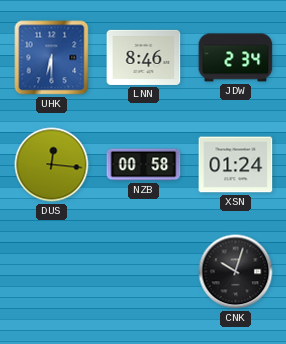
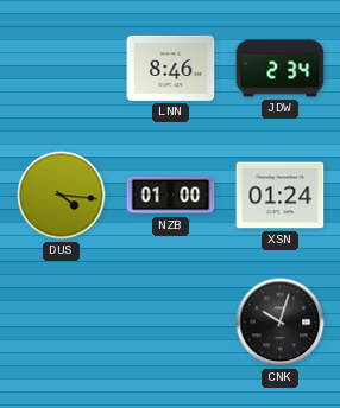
UHK: 6:30 -> none (52, 58)
DUS: 12:16 -> 4:16 (62, 196)
NZB: 00:58 -> 01:00 (171, 196)
